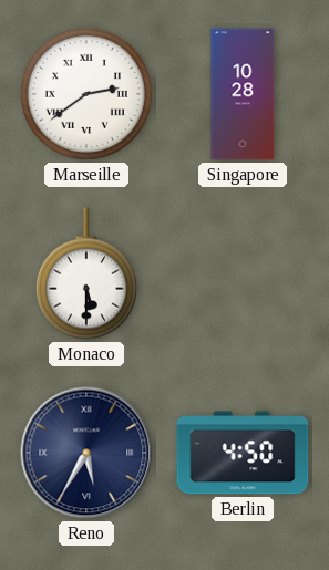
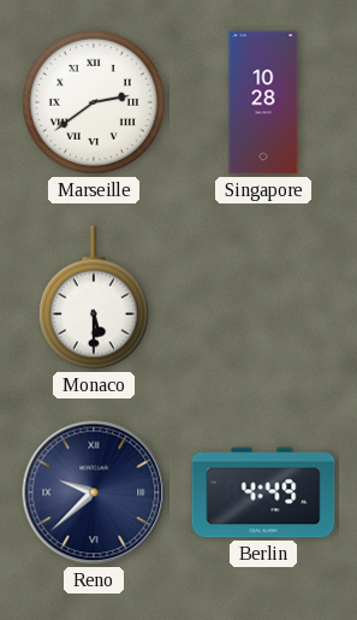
Reno: 5:35 -> 9:38 (94, 492)
Berlin: 4:50 -> 4:49 (263, 492)
